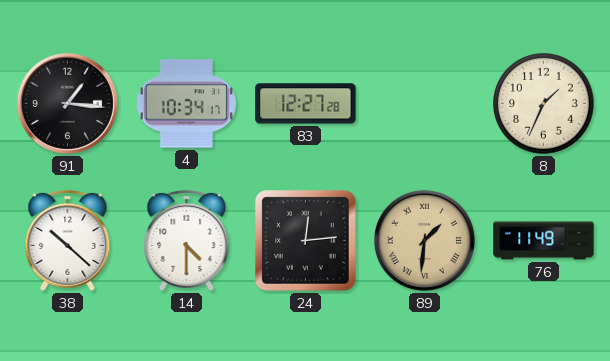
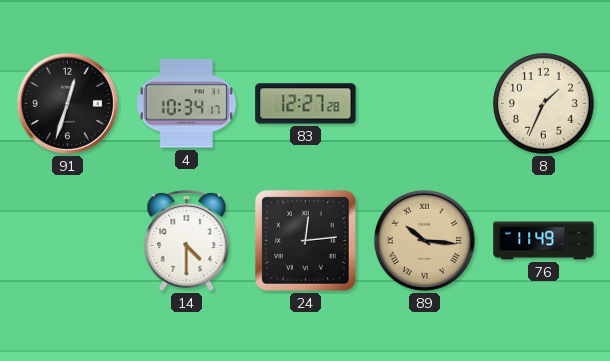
91: 1:16 -> 12:33 (67, 103)
38: 10:22 -> none (68, 240)
89: 1:31 -> 10:16 (424, 240)
